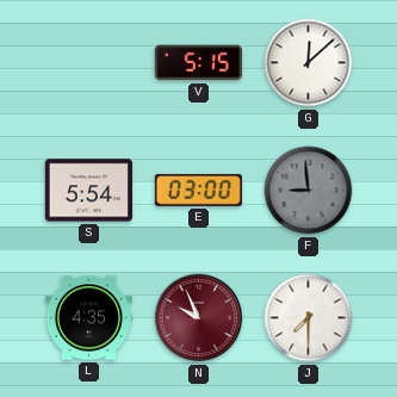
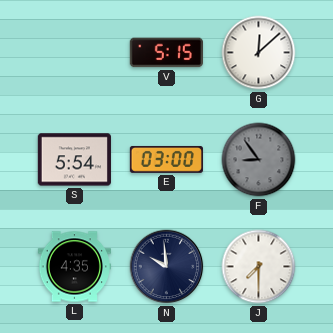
F: 8:59 -> 8:54 (259, 160)
N: 9:56 -> 9:59 (167, 267)
N dial: burgundy -> navy (167, 267)
